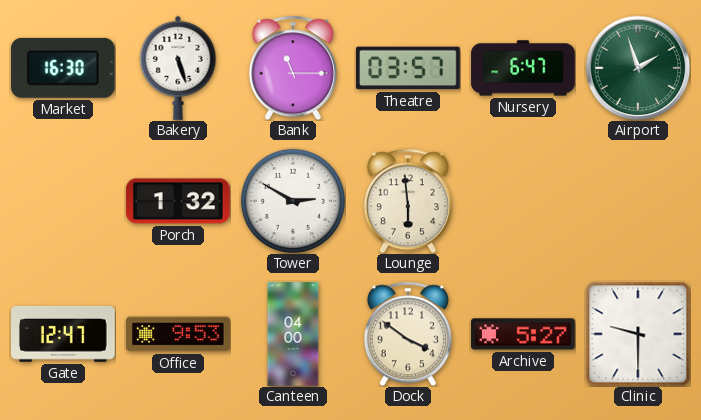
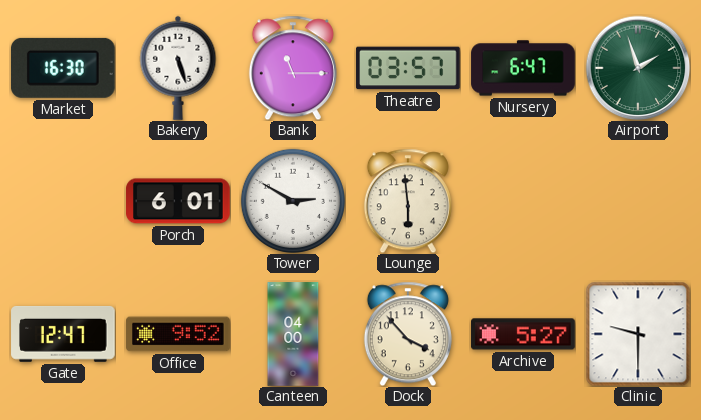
Porch: 1:32 -> 6:01 (178, 201)
Office: 9:53 -> 9:52 (178, 334)
Dock: 3:51 -> 3:53 (408, 334)
